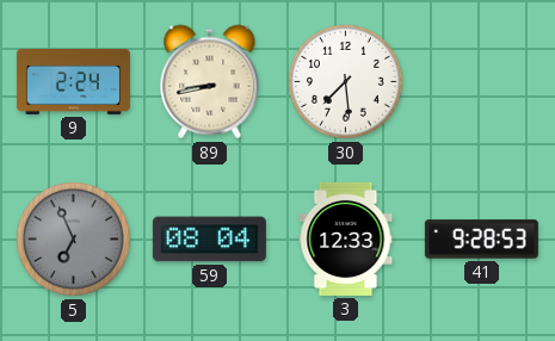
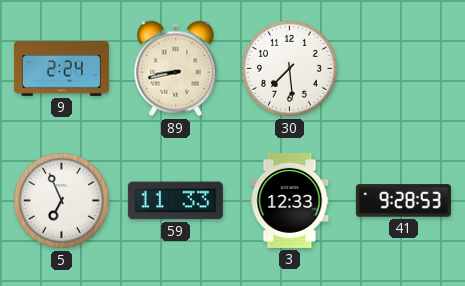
5 dial: grey -> white (61, 200)
59: 08:04 -> 11:33 (175, 201)
